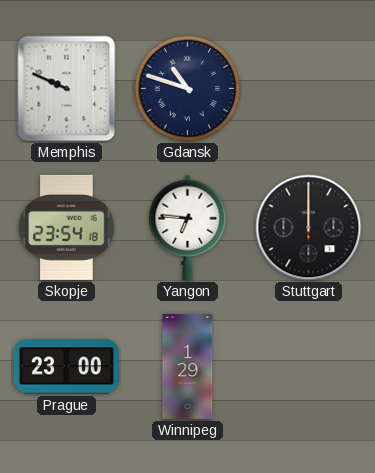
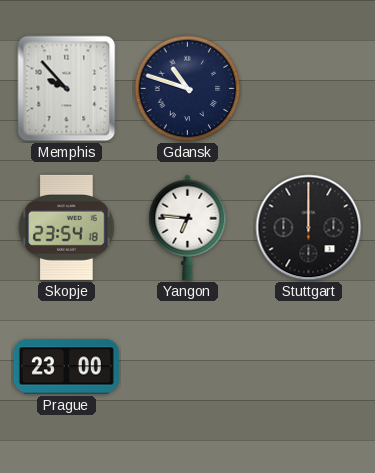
Memphis: 9:49 -> 9:53 (67, 89)
Winnipeg: 1:29 -> none (188, 366)
